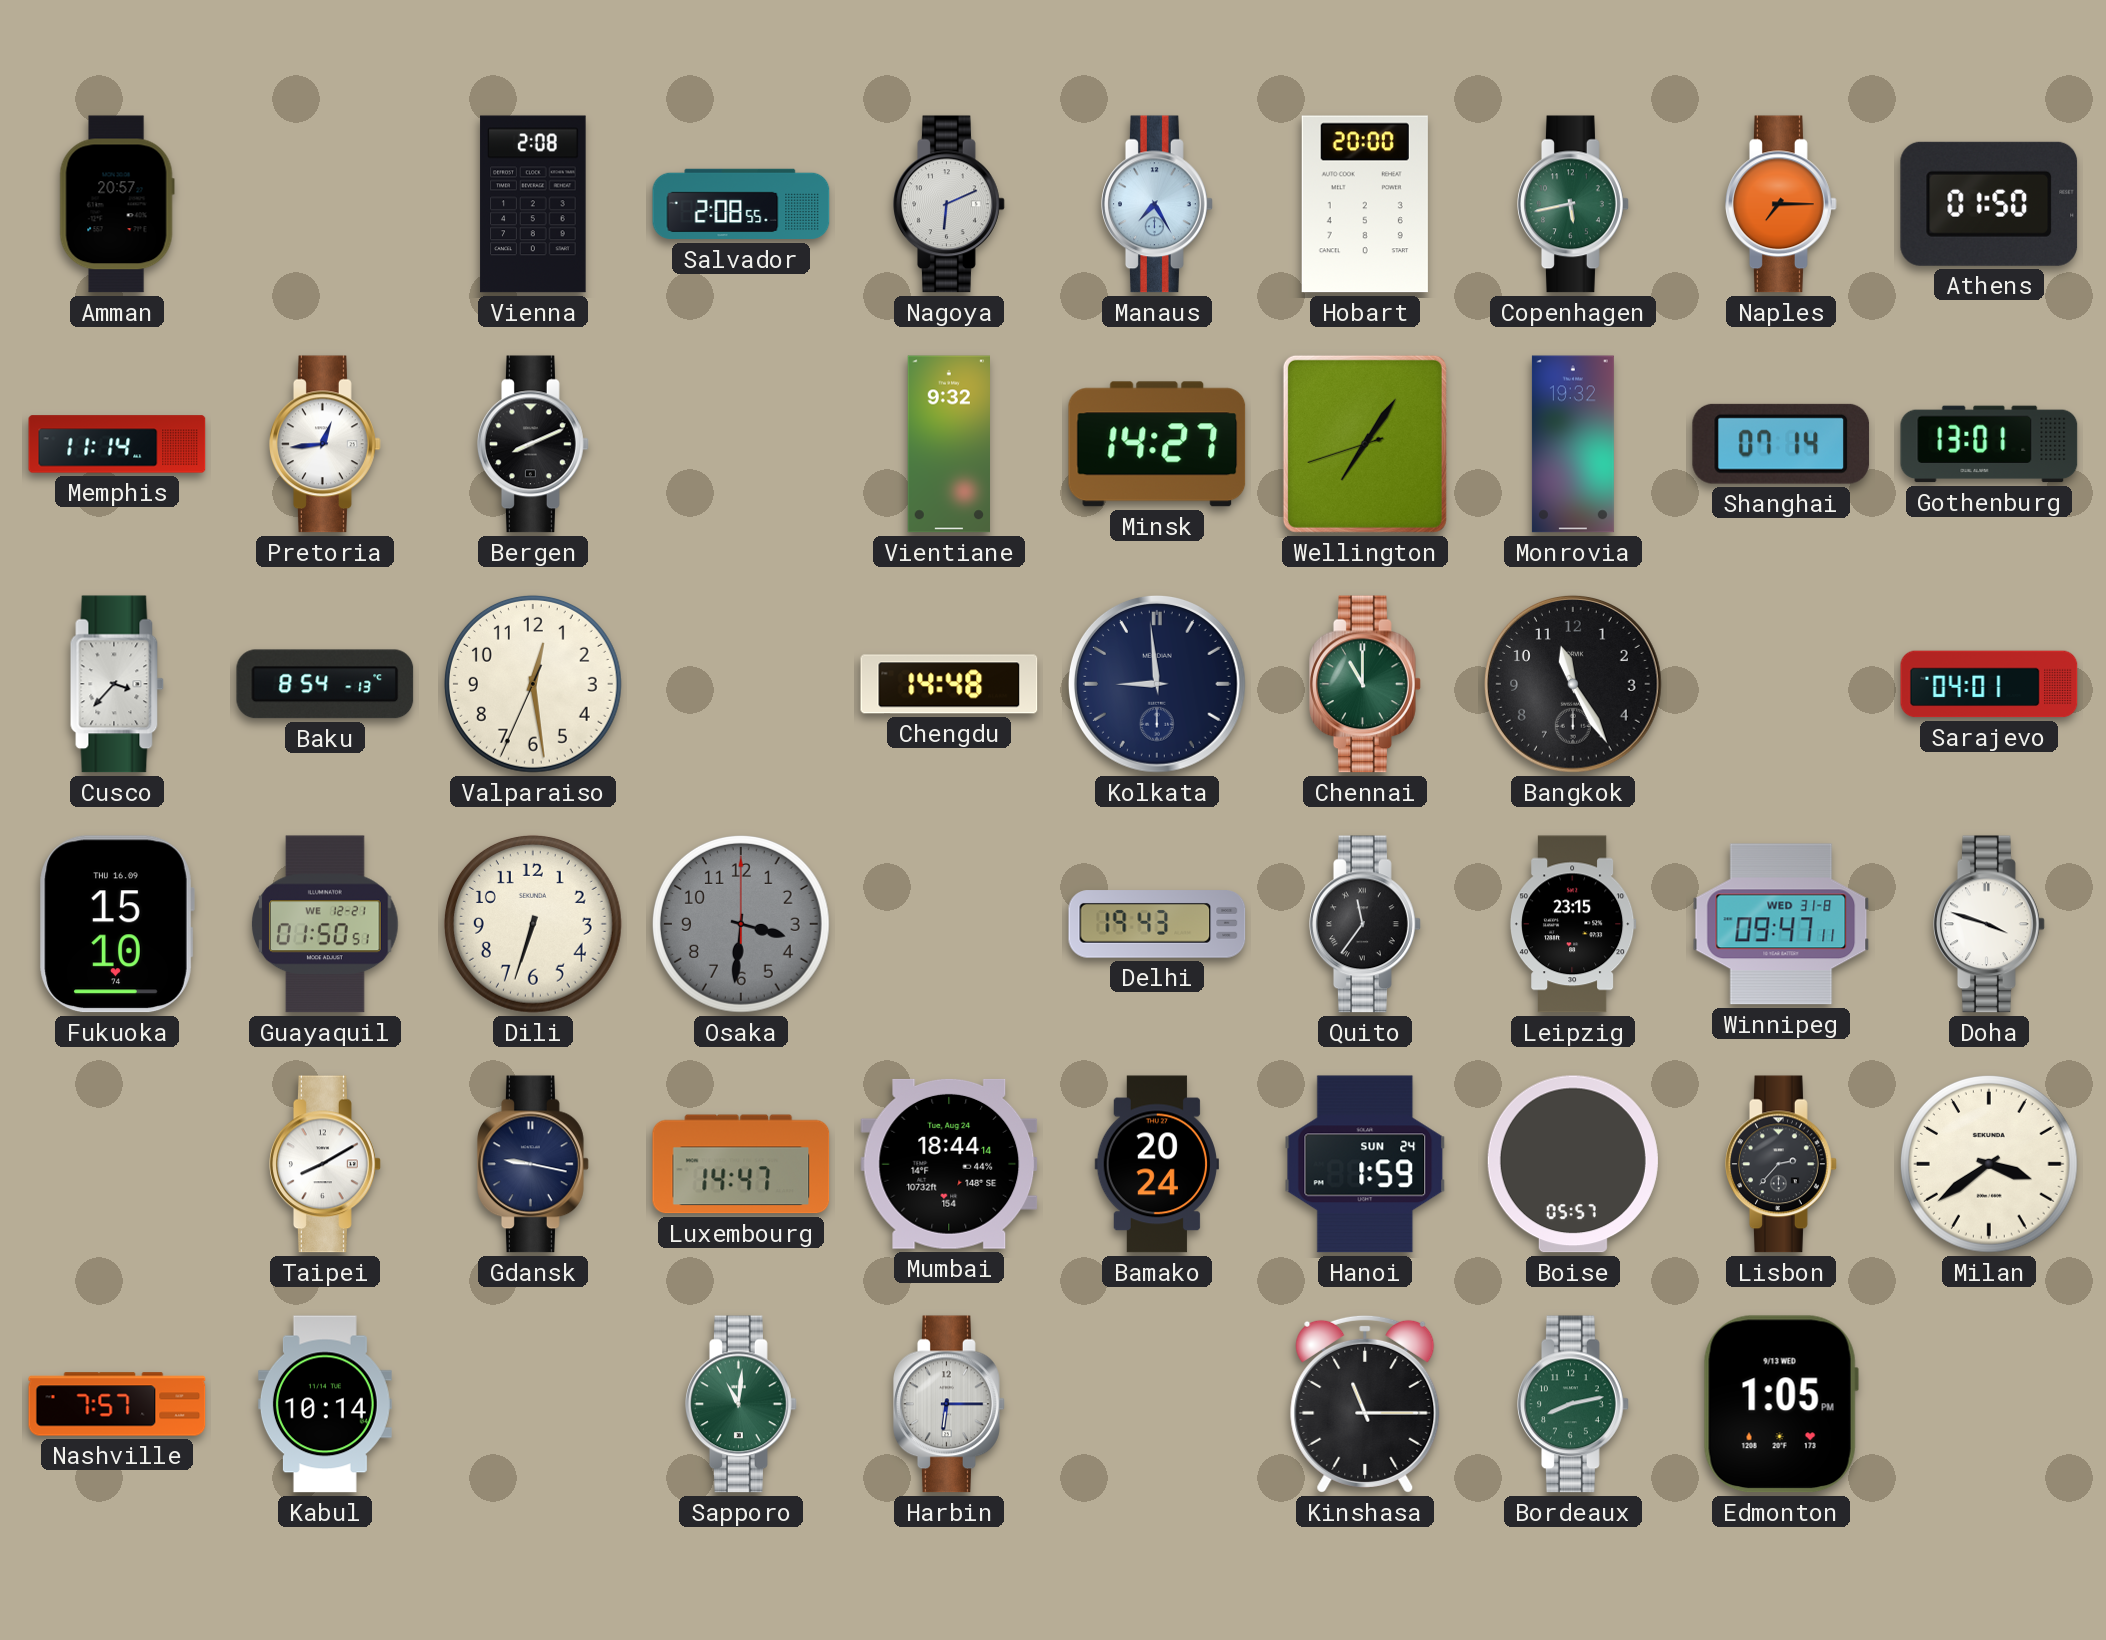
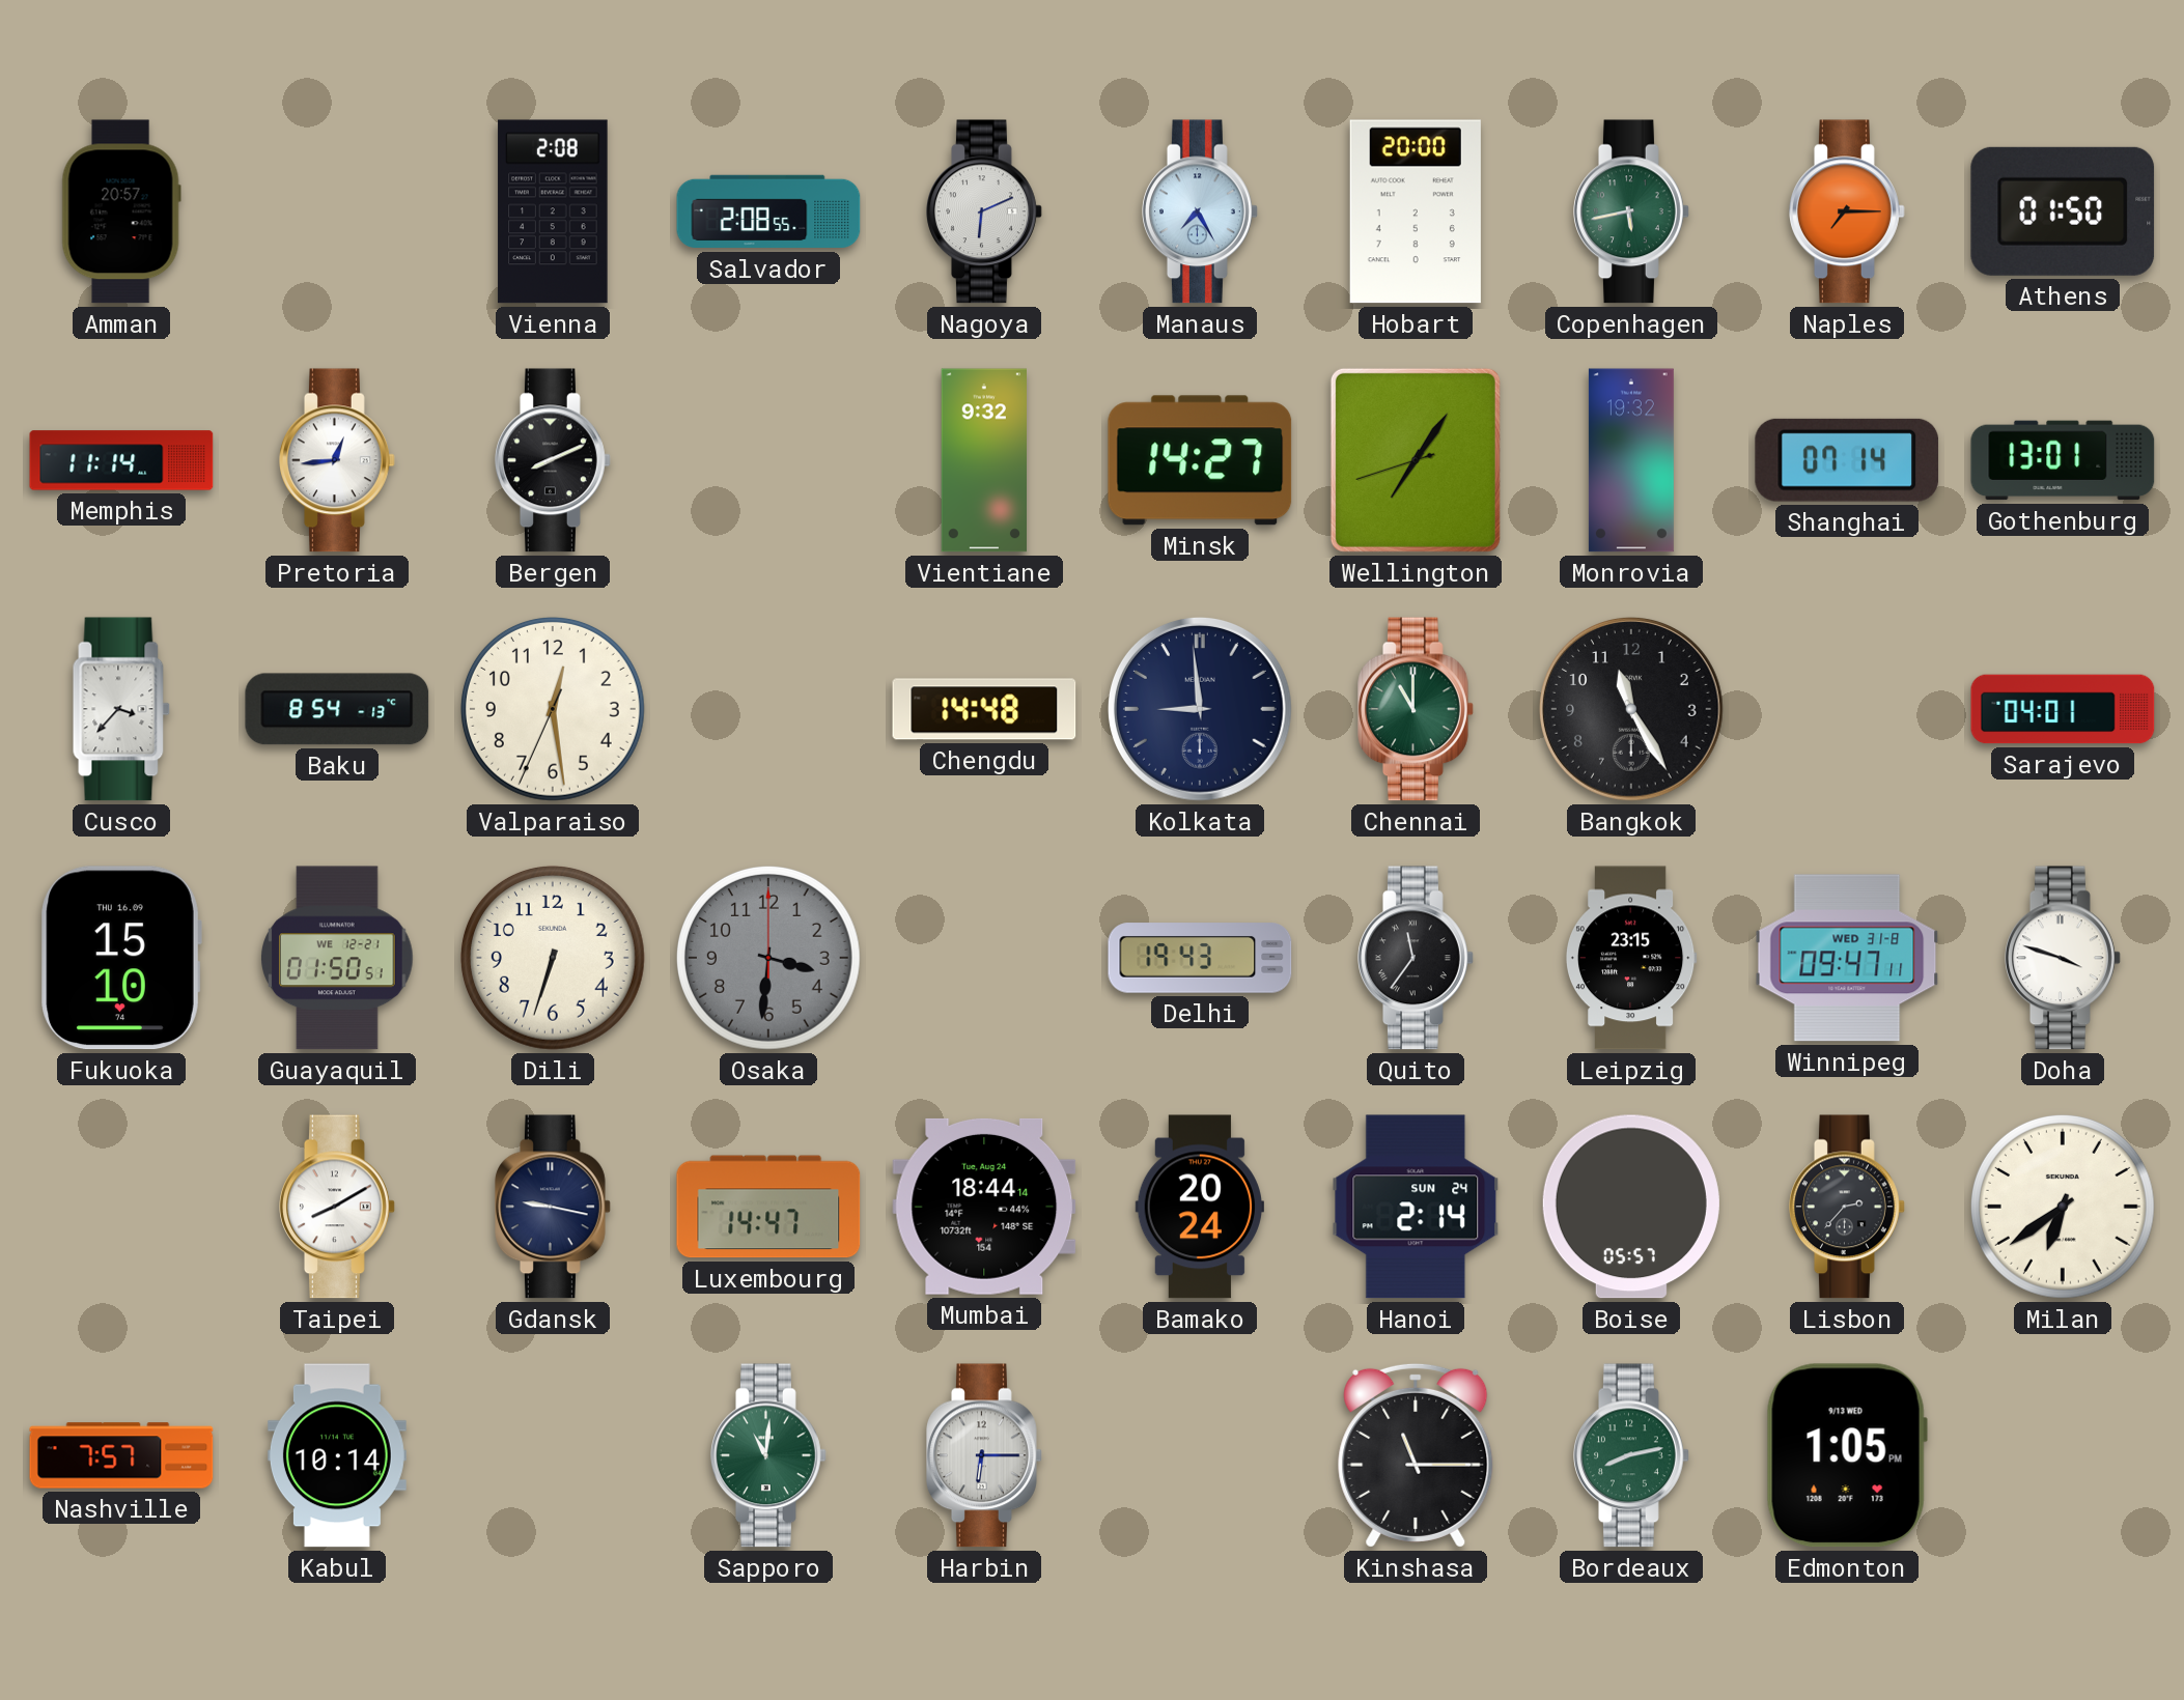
Hanoi: 1:59 -> 2:14 (1416, 1207)
Milan: 3:39 -> 6:39 (2063, 1207)
